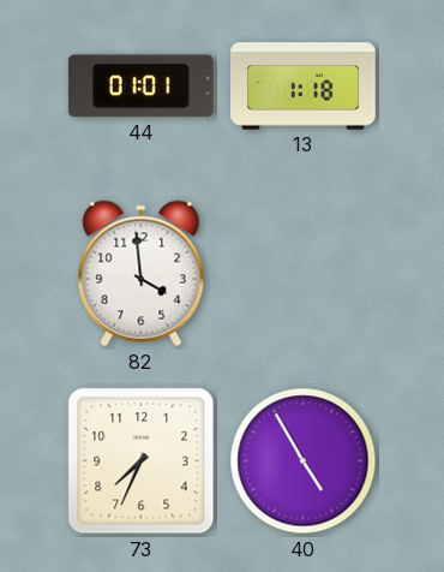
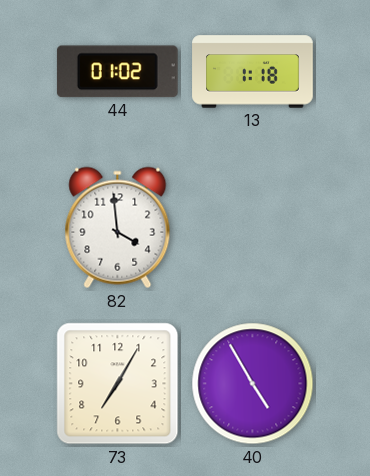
44: 01:01 -> 01:02 (117, 72)
73: 7:34 -> 7:05 (118, 384)
